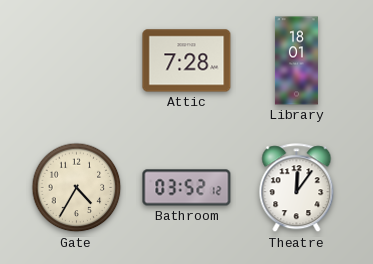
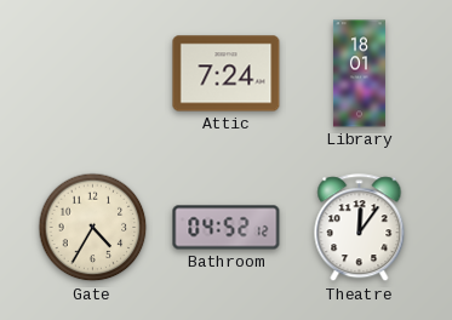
Attic: 7:28 -> 7:24 (227, 74)
Bathroom: 03:52 -> 04:52 (227, 228)
